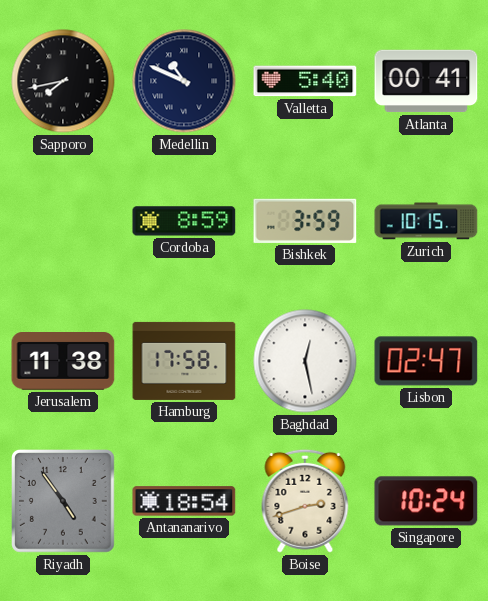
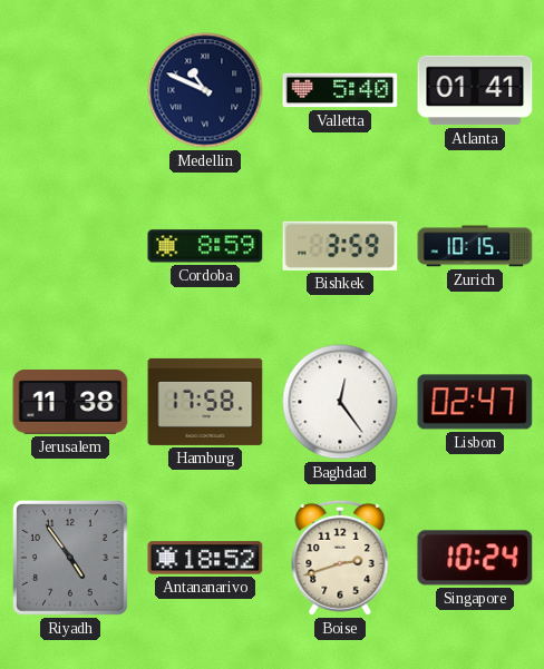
Sapporo: 7:43 -> none (63, 81)
Atlanta: 00:41 -> 01:41 (475, 90)
Baghdad: 12:28 -> 12:24 (340, 402)
Antananarivo: 18:54 -> 18:52 (205, 558)
